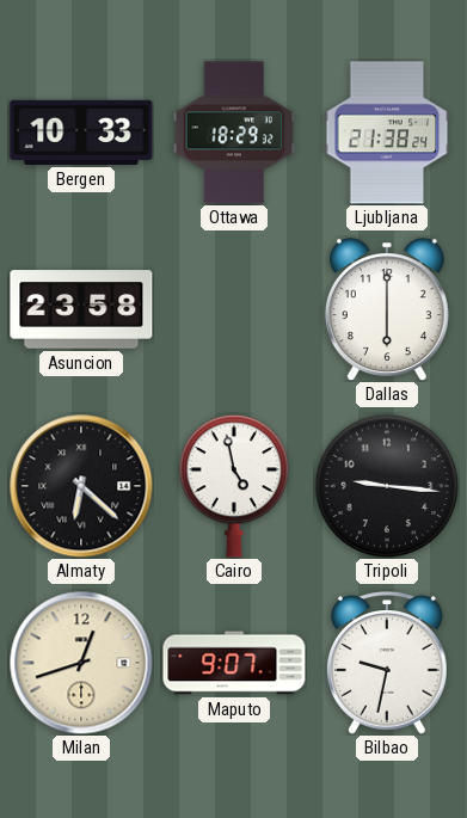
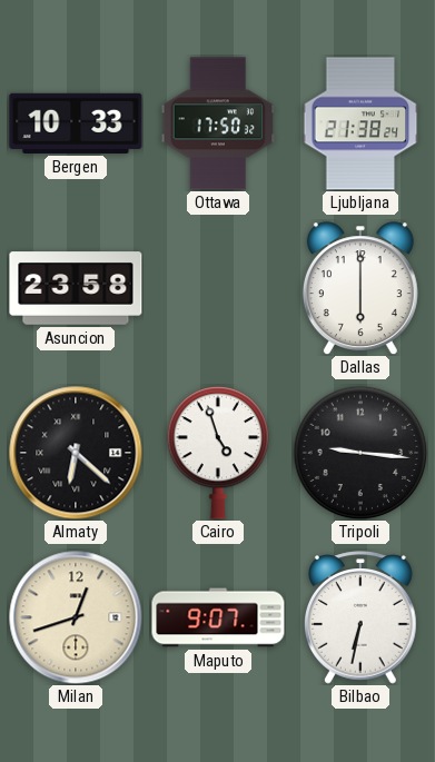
Ottawa: 18:29 -> 17:50 (218, 123)
Cairo: 4:58 -> 4:57 (218, 454)
Bilbao: 9:32 -> 6:32 (362, 617)
